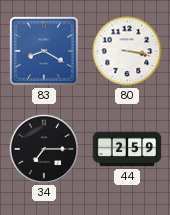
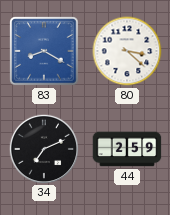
80: 3:17 -> 3:22 (127, 51)
34: 7:15 -> 7:11 (43, 148)
